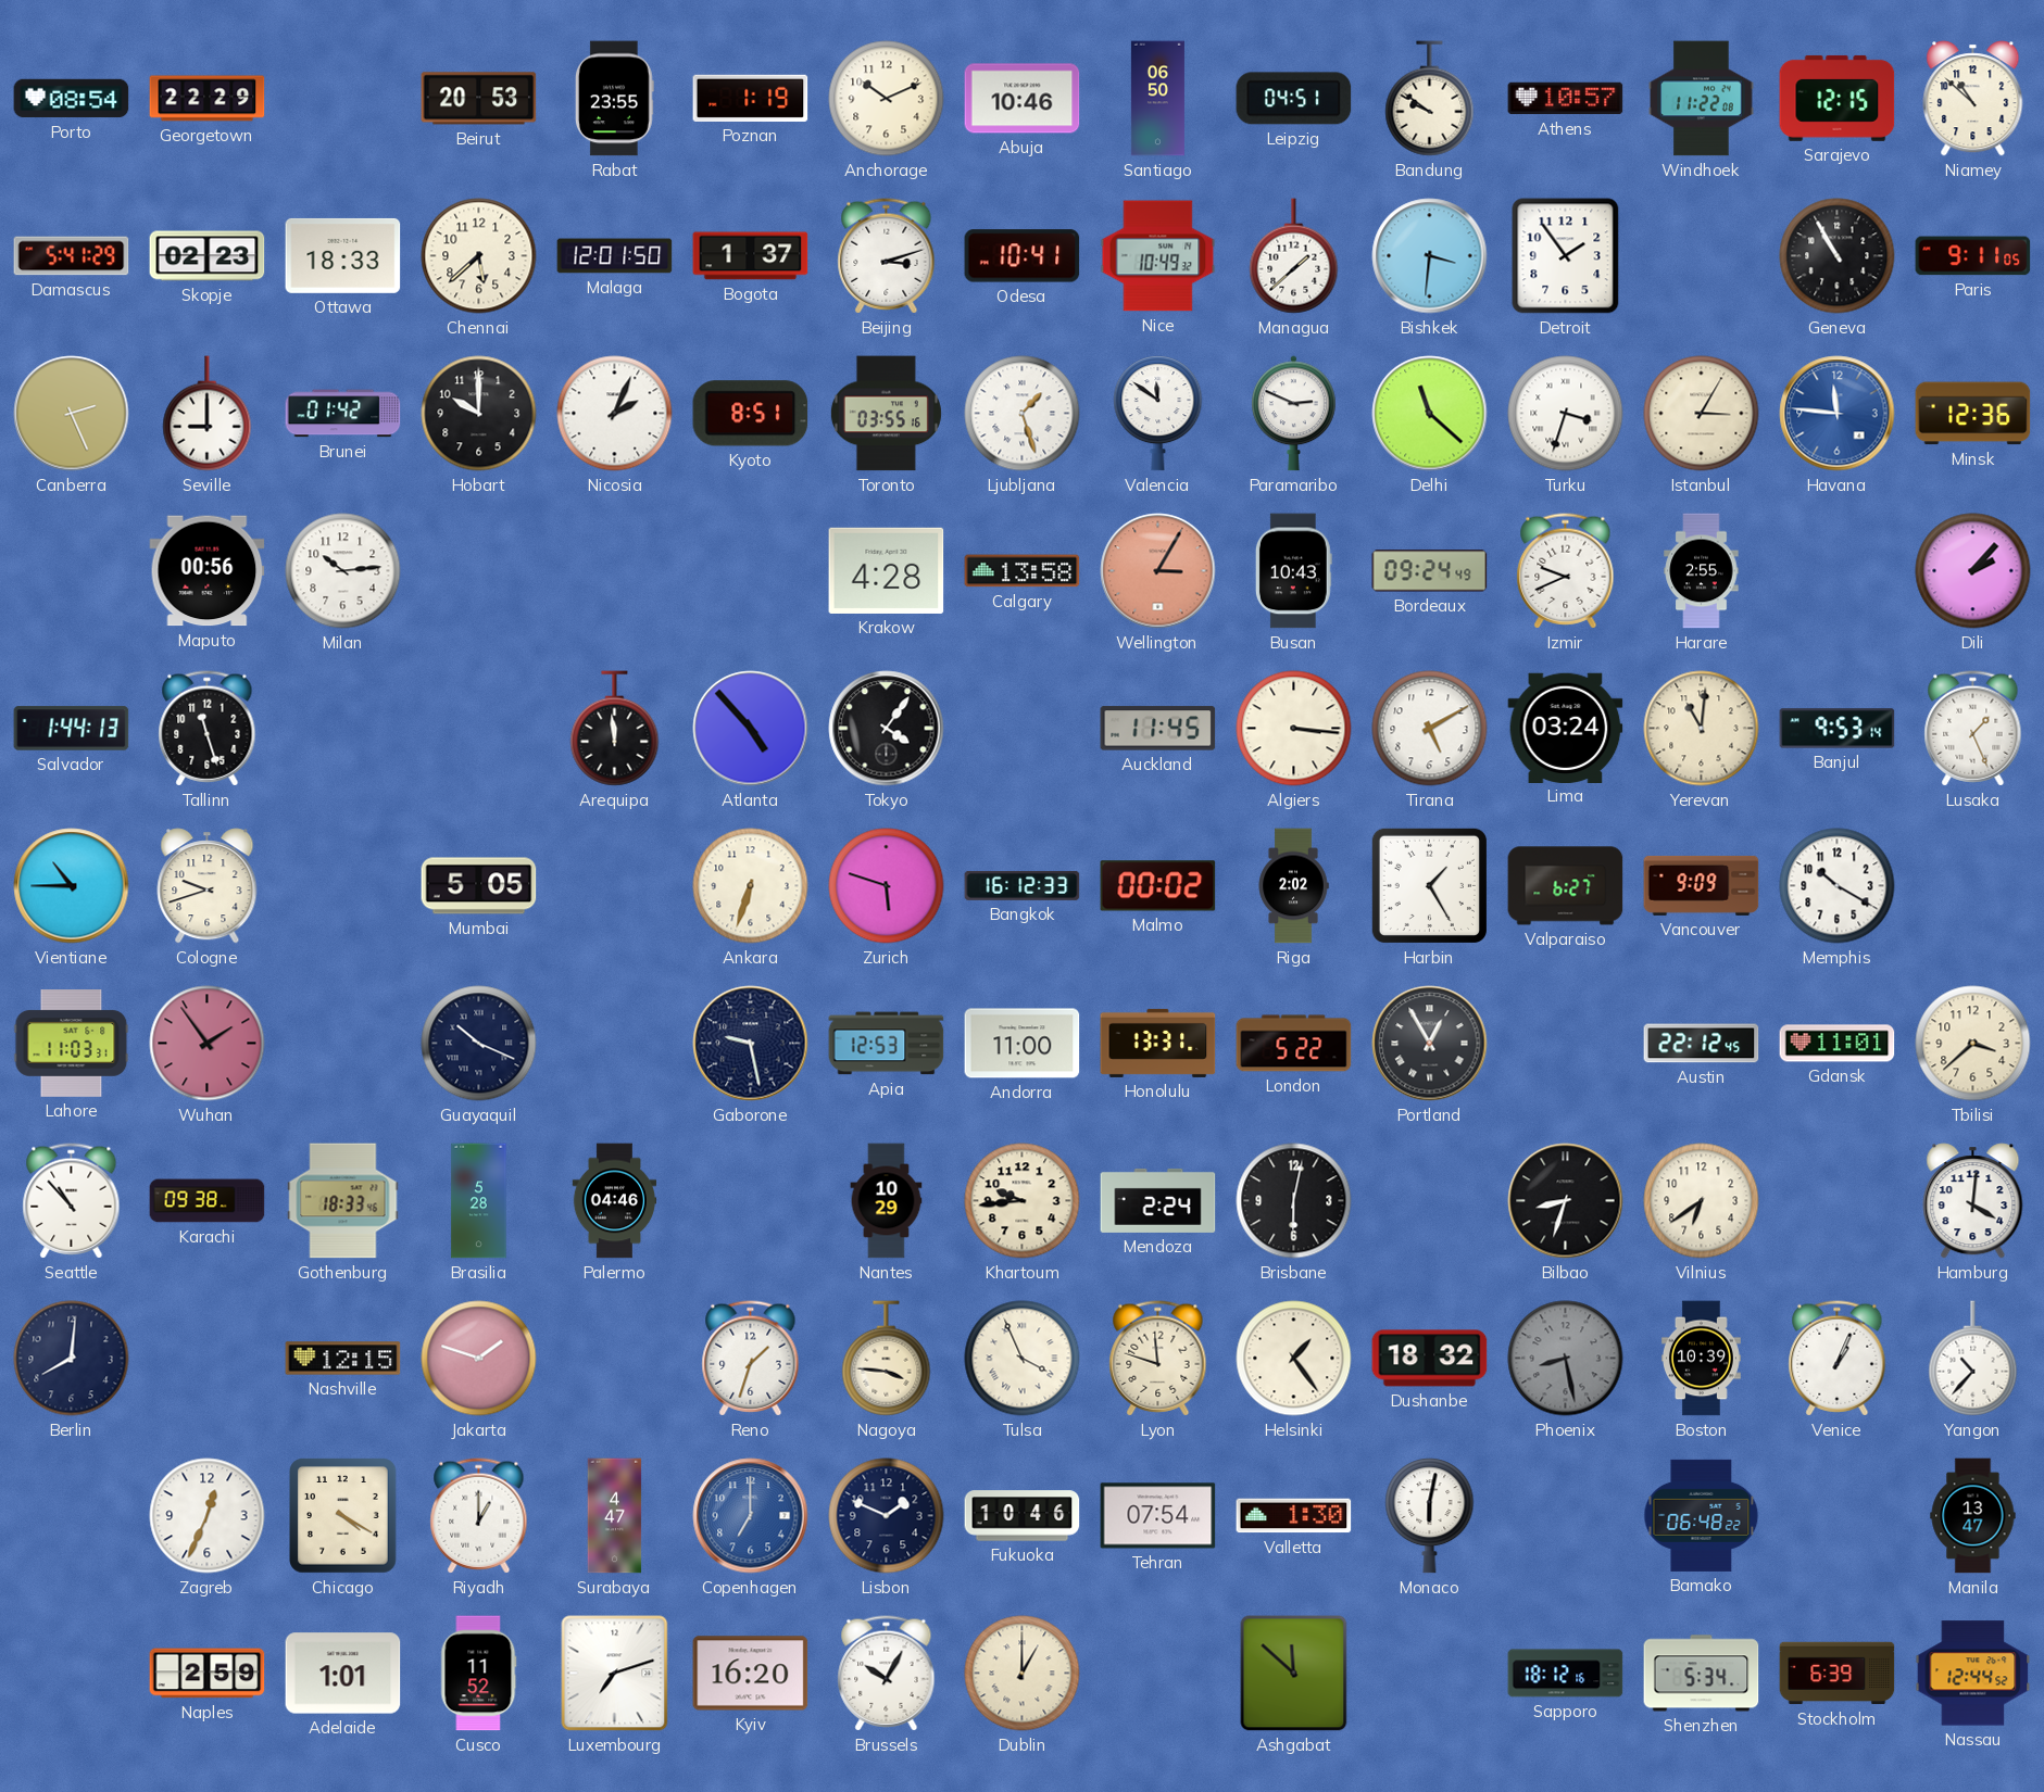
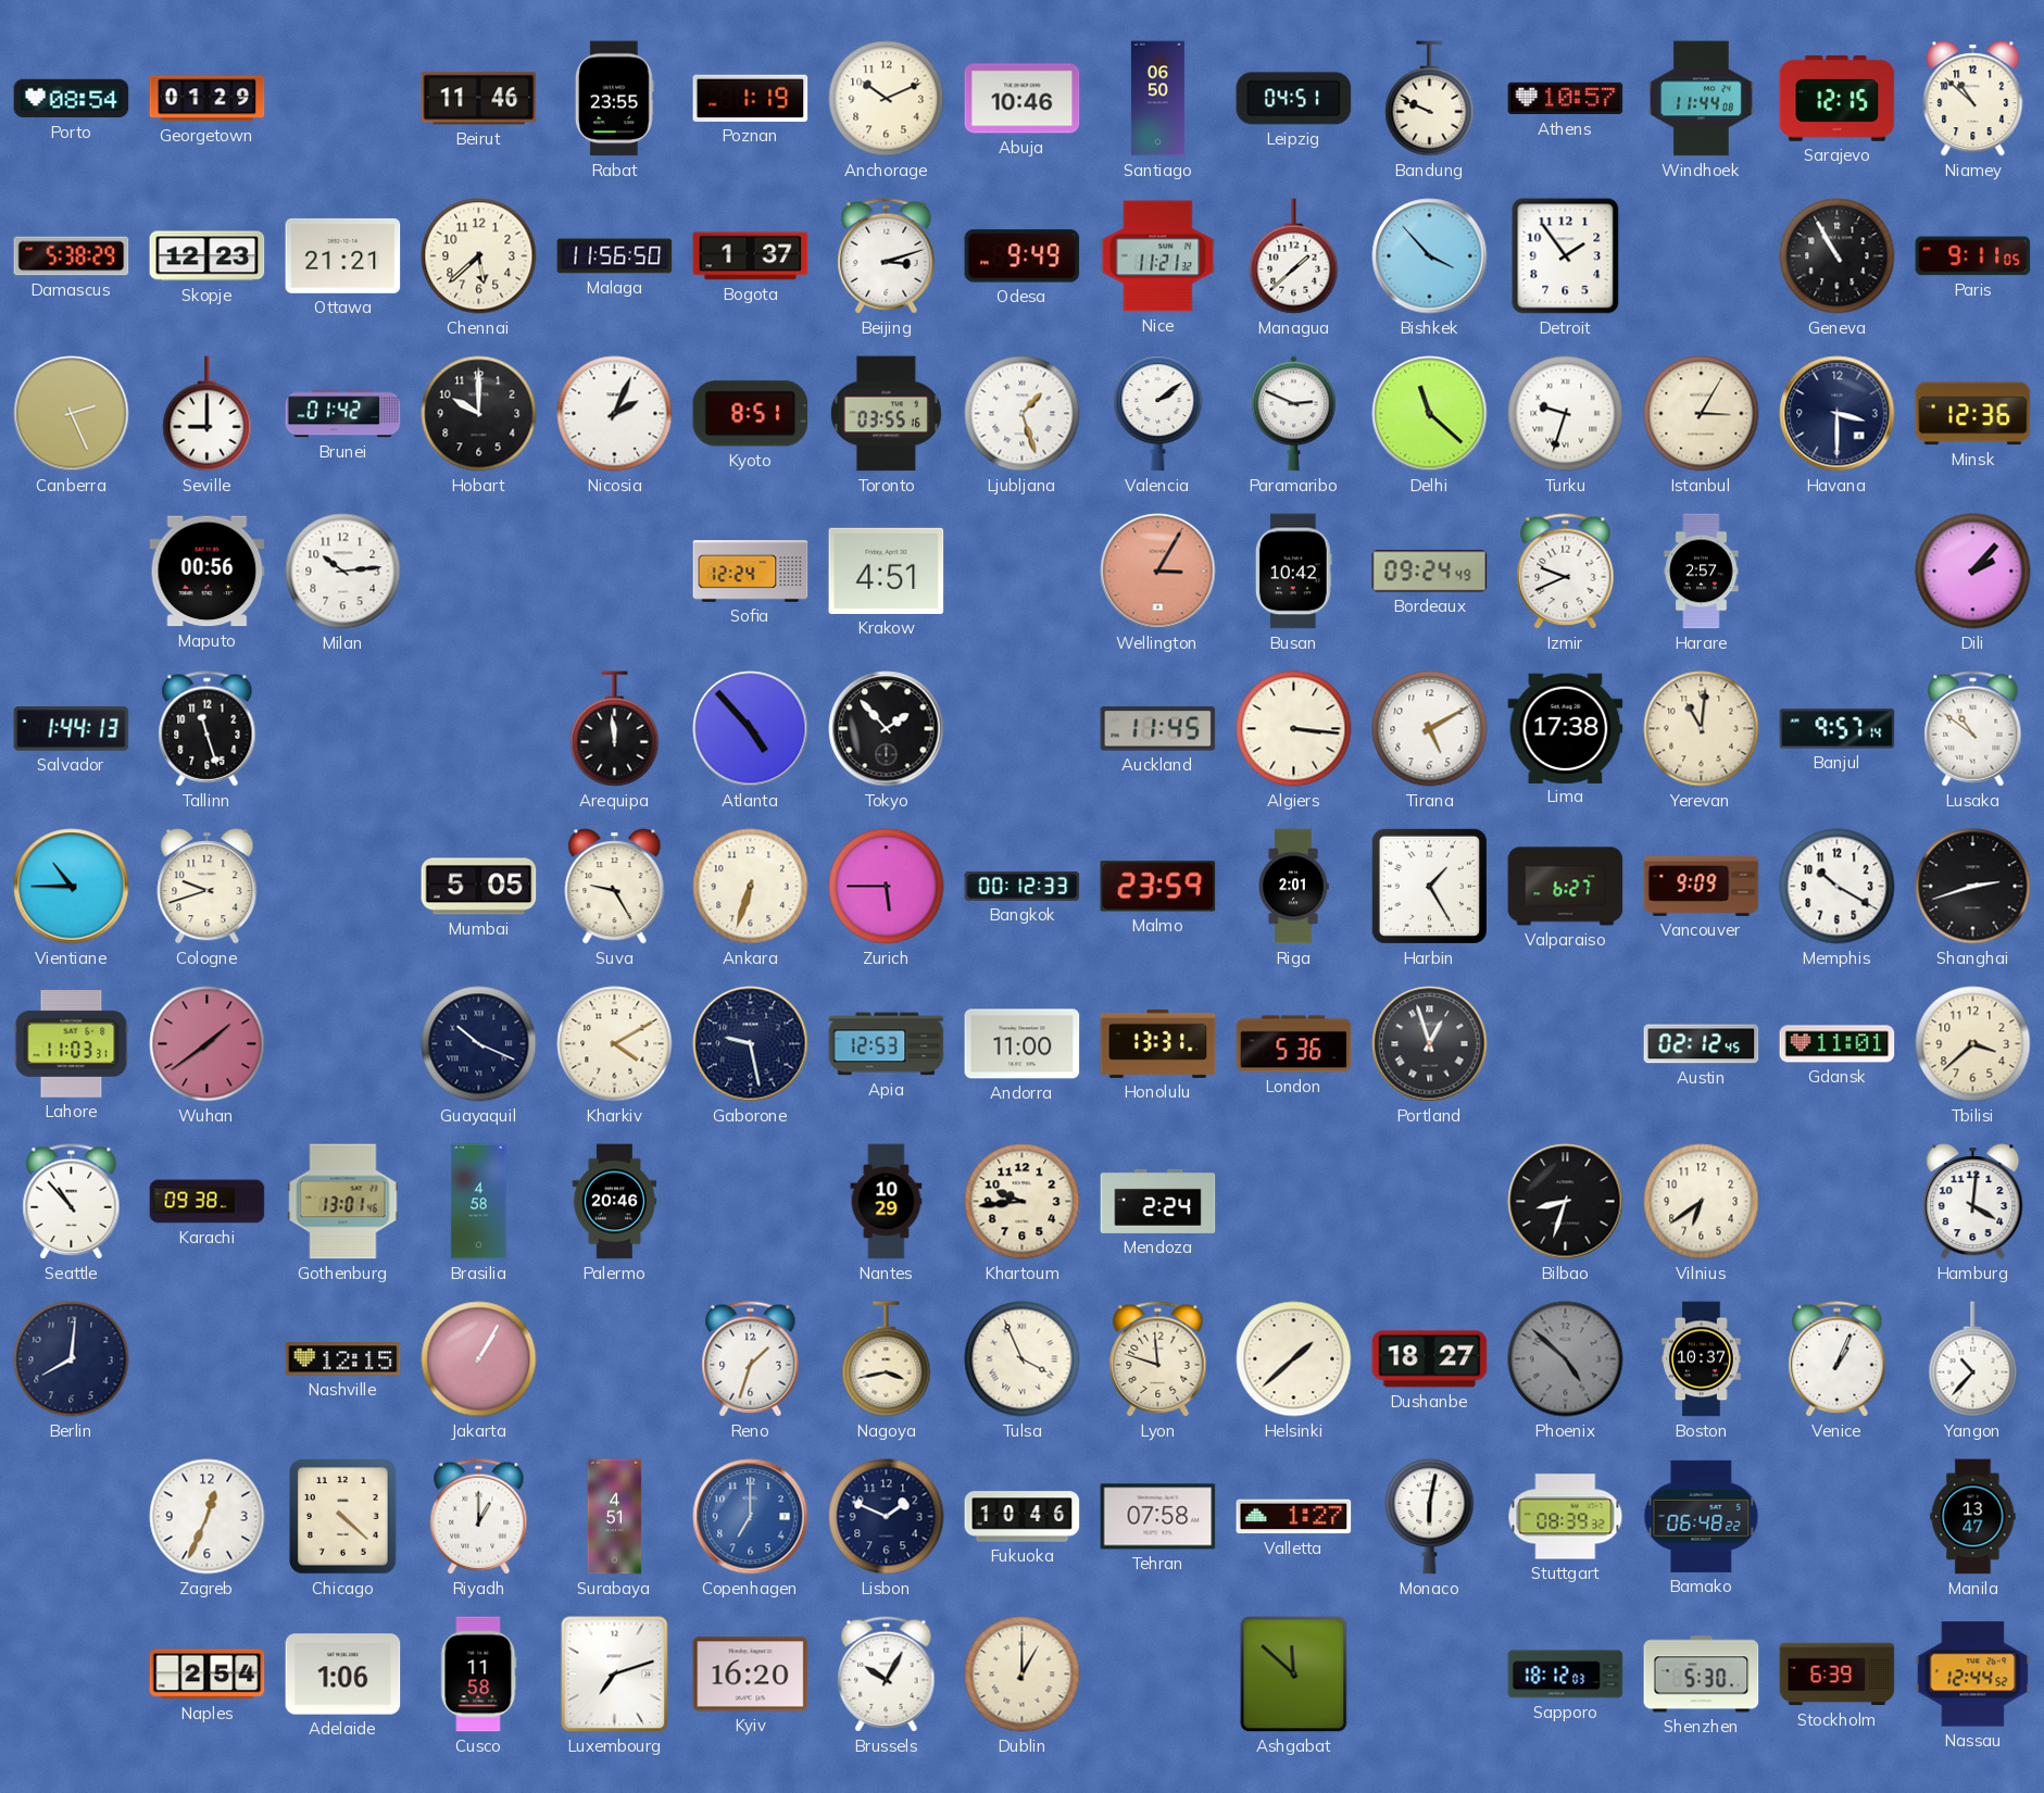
Georgetown: 22:29 -> 01:29 (208, 99)
Beirut: 20:53 -> 11:46 (479, 99)
Bandung: 9:51 -> 9:49 (1430, 99)
Windhoek: 11:22 -> 11:44 (1702, 99)
Damascus: 5:41 -> 5:38 (72, 256)
Skopje: 02:23 -> 12:23 (208, 256)
Ottawa: 18:33 -> 21:21 (343, 255)
Malaga: 12:01 -> 11:56 (615, 256)
Odesa: 10:41 -> 9:49 (1023, 256)
Nice: 10:49 -> 11:21 (1158, 256)
Bishkek: 3:31 -> 3:53 (1430, 256)
Valencia: 11:51 -> 2:09 (1158, 414)
Turku: 3:33 -> 9:33 (1566, 414)
Havana: 11:46 -> 3:30 (1838, 414)
Havana dial: blue -> navy (1838, 414)
Sofia: none -> 12:24 (751, 572)
Krakow: 4:28 -> 4:51 (887, 570)
Calgary: 13:58 -> none (1023, 571)
Busan: 10:43 -> 10:42 (1293, 572)
Harare: 2:55 -> 2:57 (1702, 572)
Tokyo: 4:06 -> 1:53 (887, 729)
Lima: 03:24 -> 17:38 (1566, 728)
Banjul: 9:53 -> 9:57 (1838, 729)
Lusaka: 1:26 -> 10:51 (1973, 729)
Suva: none -> 9:25 (615, 887)
Zurich: 5:48 -> 5:45 (887, 887)
Bangkok: 16:12 -> 00:12 (1023, 886)
Malmo: 00:02 -> 23:59 (1158, 887)
Riga: 2:02 -> 2:01 (1293, 887)
Shanghai: none -> 2:42 (1973, 887)
Wuhan: 1:54 -> 1:39 (208, 1044)
Kharkiv: none -> 4:10 (615, 1044)
London: 5:22 -> 5:36 (1294, 1044)
Portland: 12:55 -> 12:57 (1430, 1044)
Austin: 22:12 -> 02:12 (1702, 1044)
Gothenburg: 18:33 -> 13:01 (343, 1202)
Brasilia: 5:28 -> 4:58 (479, 1202)
Palermo: 04:46 -> 20:46 (615, 1202)
Brisbane: 6:02 -> none (1294, 1201)
Jakarta: 1:48 -> 1:05 (479, 1359)
Nagoya: 3:46 -> 3:43 (887, 1359)
Helsinki: 1:24 -> 1:38 (1294, 1359)
Dushanbe: 18:32 -> 18:27 (1430, 1359)
Phoenix: 8:28 -> 4:52 (1566, 1359)
Boston: 10:39 -> 10:37 (1701, 1359)
Chicago: 4:20 -> 4:22 (343, 1517)
Surabaya: 4:47 -> 4:51 (615, 1517)
Tehran: 07:54 -> 07:58 (1158, 1517)
Valletta: 1:30 -> 1:27 (1294, 1517)
Stuttgart: none -> 08:39 (1566, 1517)
Naples: 2:59 -> 2:54 (208, 1675)
Adelaide: 1:01 -> 1:06 (343, 1675)
Cusco: 11:52 -> 11:58 (478, 1675)
Sapporo: 18:12:16 -> 18:12:03 (1566, 1675)
Shenzhen: 5:34 -> 5:30 (1702, 1675)
